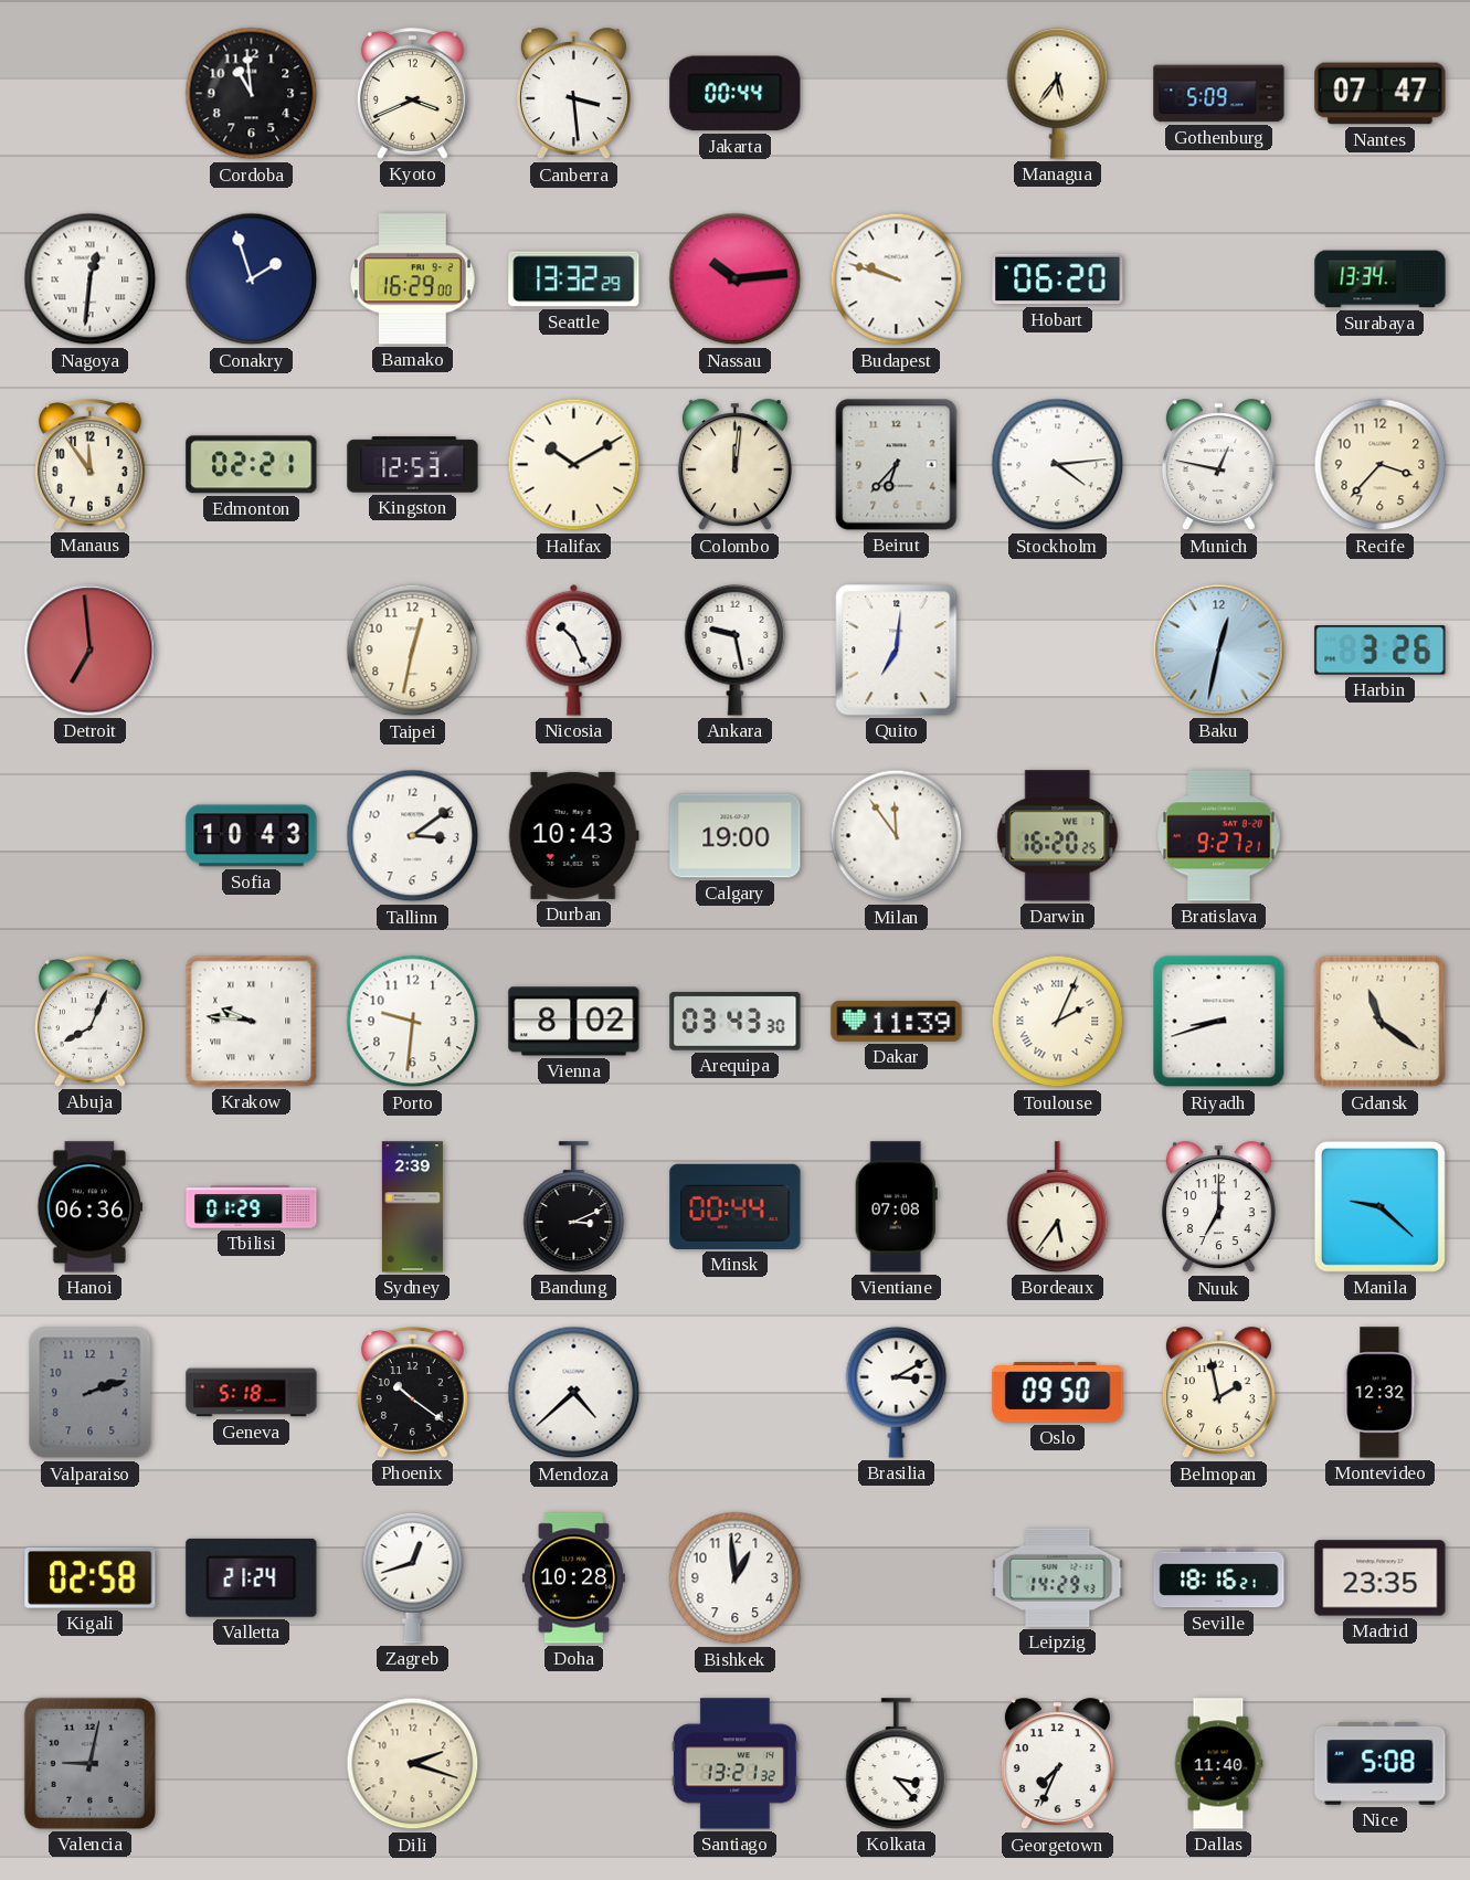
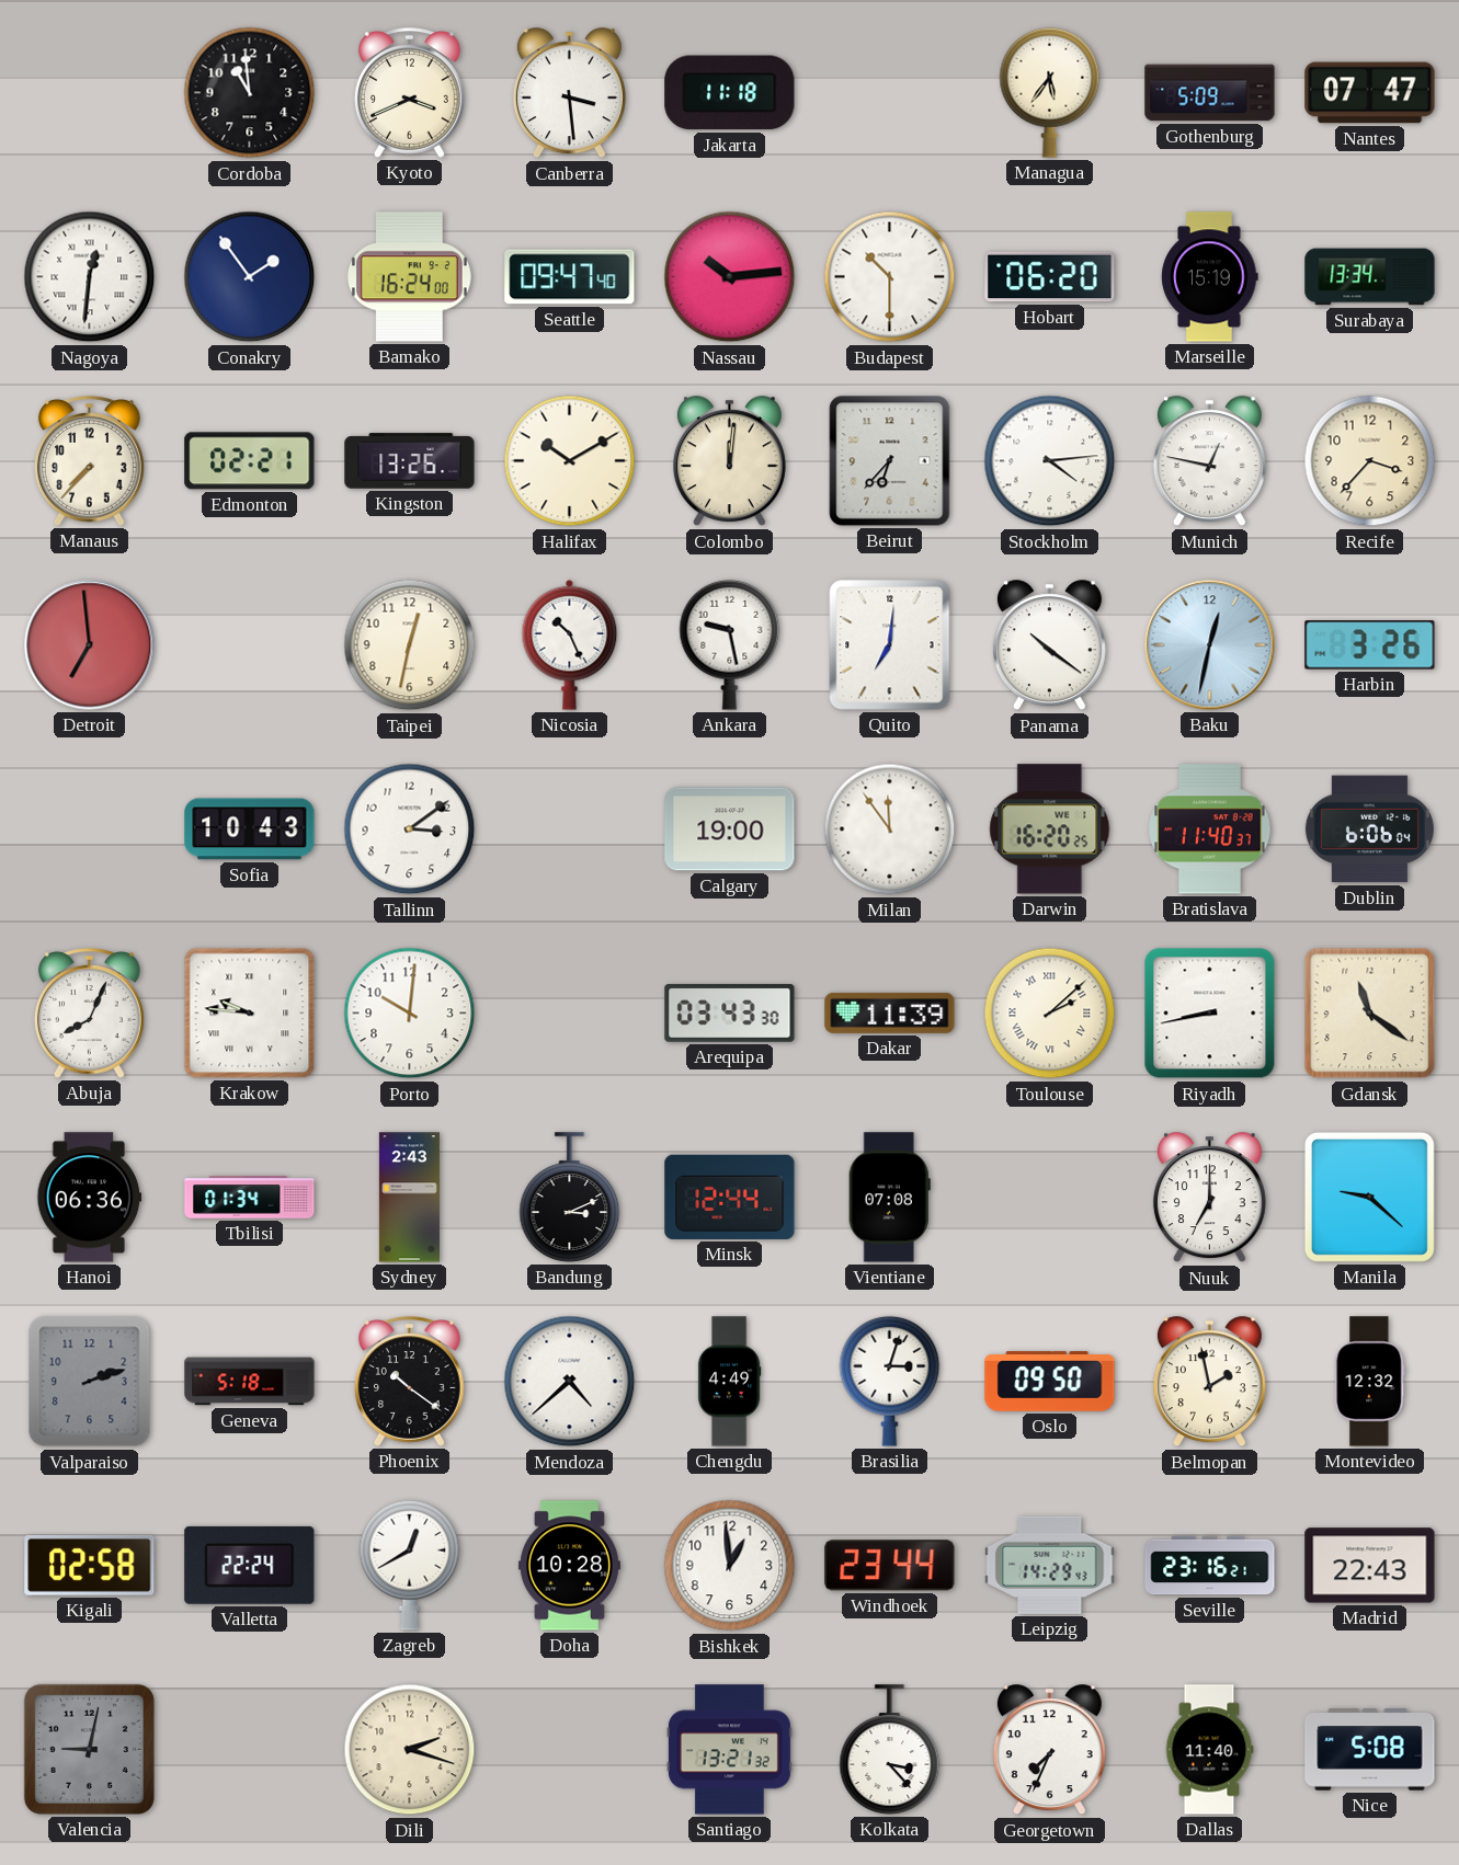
Jakarta: 00:44 -> 11:18 (730, 93)
Conakry: 1:57 -> 1:54 (250, 277)
Bamako: 16:29 -> 16:24 (409, 277)
Seattle: 13:32 -> 09:47 (570, 277)
Budapest: 9:48 -> 10:30 (890, 277)
Marseille: none -> 15:19 (1210, 277)
Manaus: 11:54 -> 7:37 (90, 461)
Kingston: 12:53 -> 13:26 (410, 461)
Panama: none -> 10:21 (1049, 645)
Durban: 10:43 -> none (573, 835)
Bratislava: 9:27 -> 11:40 (1210, 829)
Dublin: none -> 6:06 (1369, 829)
Porto: 9:31 -> 10:01 (410, 1014)
Vienna: 8:02 -> none (574, 1022)
Toulouse: 2:04 -> 2:08 (1050, 1014)
Riyadh: 8:42 -> 8:43 (1210, 1014)
Tbilisi: 01:29 -> 01:34 (250, 1198)
Sydney: 2:39 -> 2:43 (409, 1198)
Minsk: 00:44 -> 12:44 (730, 1197)
Bordeaux: 5:36 -> none (1058, 1207)
Chengdu: none -> 4:49 (729, 1382)
Brasilia: 3:10 -> 3:03 (890, 1381)
Valletta: 21:24 -> 22:24 (250, 1565)
Zagreb: 12:42 -> 12:40 (410, 1565)
Windhoek: none -> 23:44 (890, 1566)
Seville: 18:16 -> 23:16 (1210, 1566)
Madrid: 23:35 -> 22:43 (1370, 1566)
